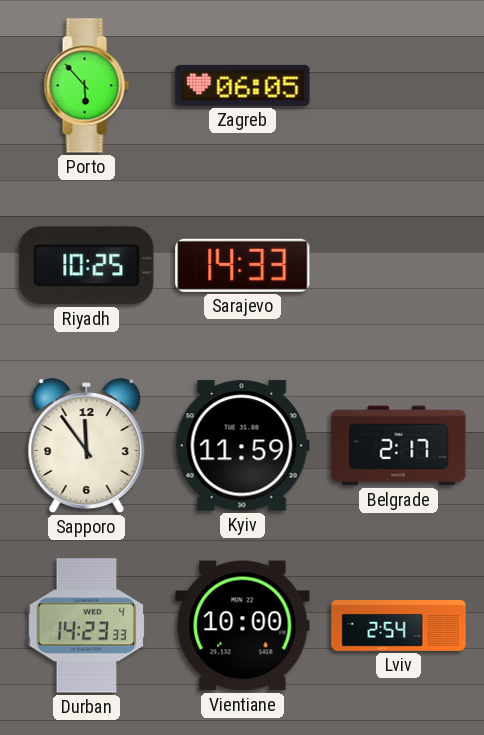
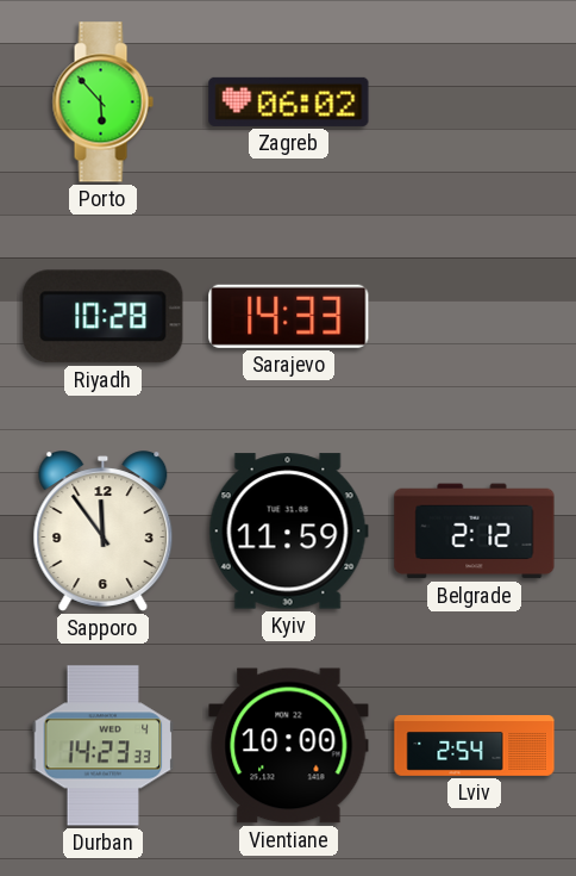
Zagreb: 06:05 -> 06:02 (289, 101)
Riyadh: 10:25 -> 10:28 (104, 317)
Belgrade: 2:17 -> 2:12 (475, 532)
